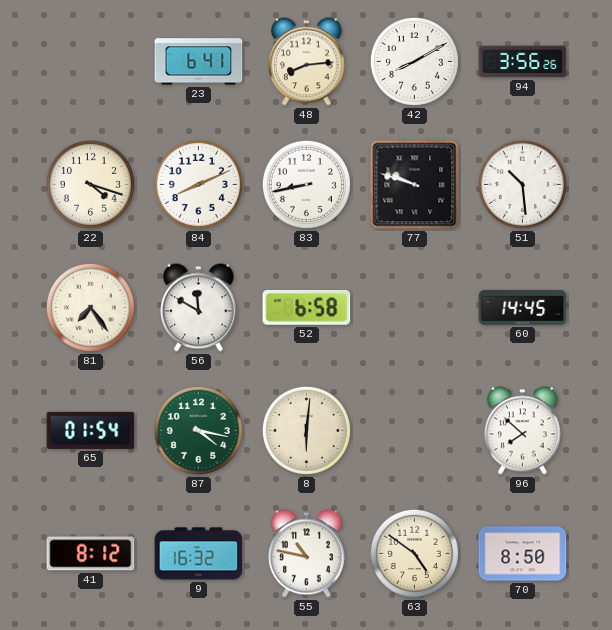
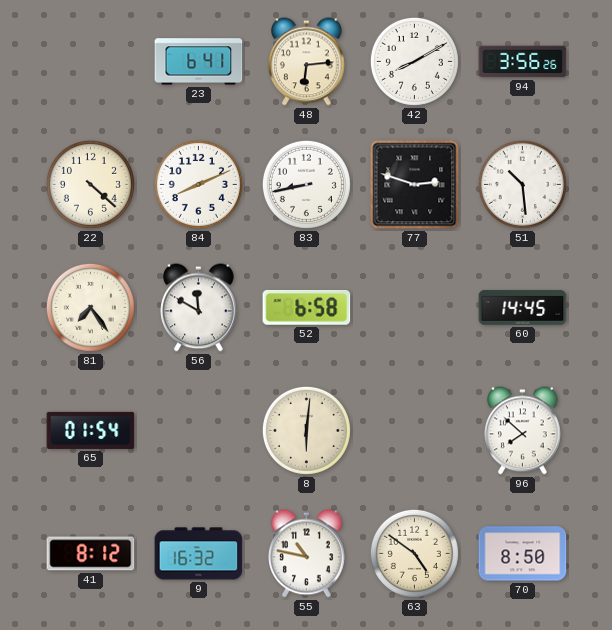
48: 8:14 -> 6:14 (307, 62)
22: 4:18 -> 4:22 (90, 184)
77: 9:48 -> 2:48 (415, 185)
87: 4:17 -> none (198, 430)
